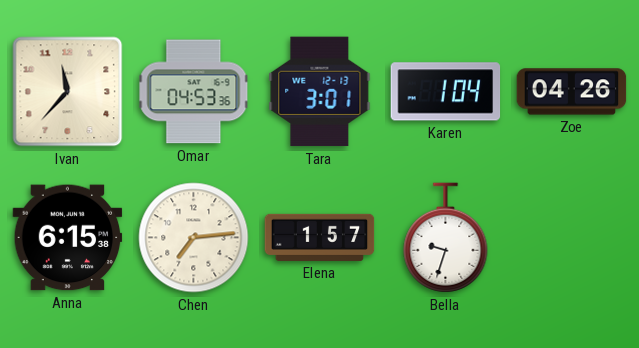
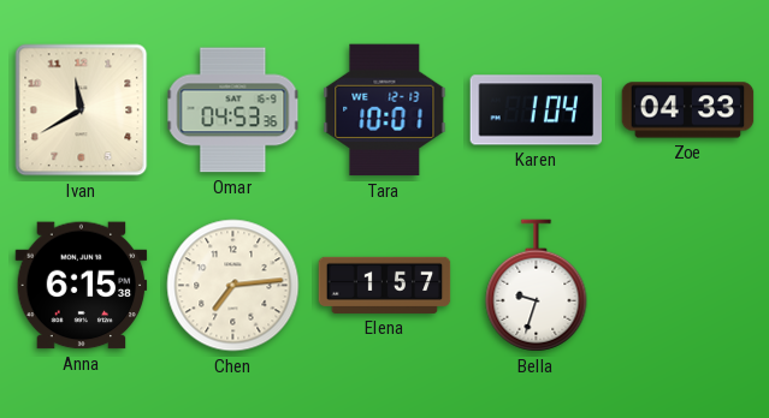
Ivan: 11:37 -> 11:40 (82, 111)
Tara: 3:01 -> 10:01 (385, 111)
Zoe: 04:26 -> 04:33 (688, 111)
